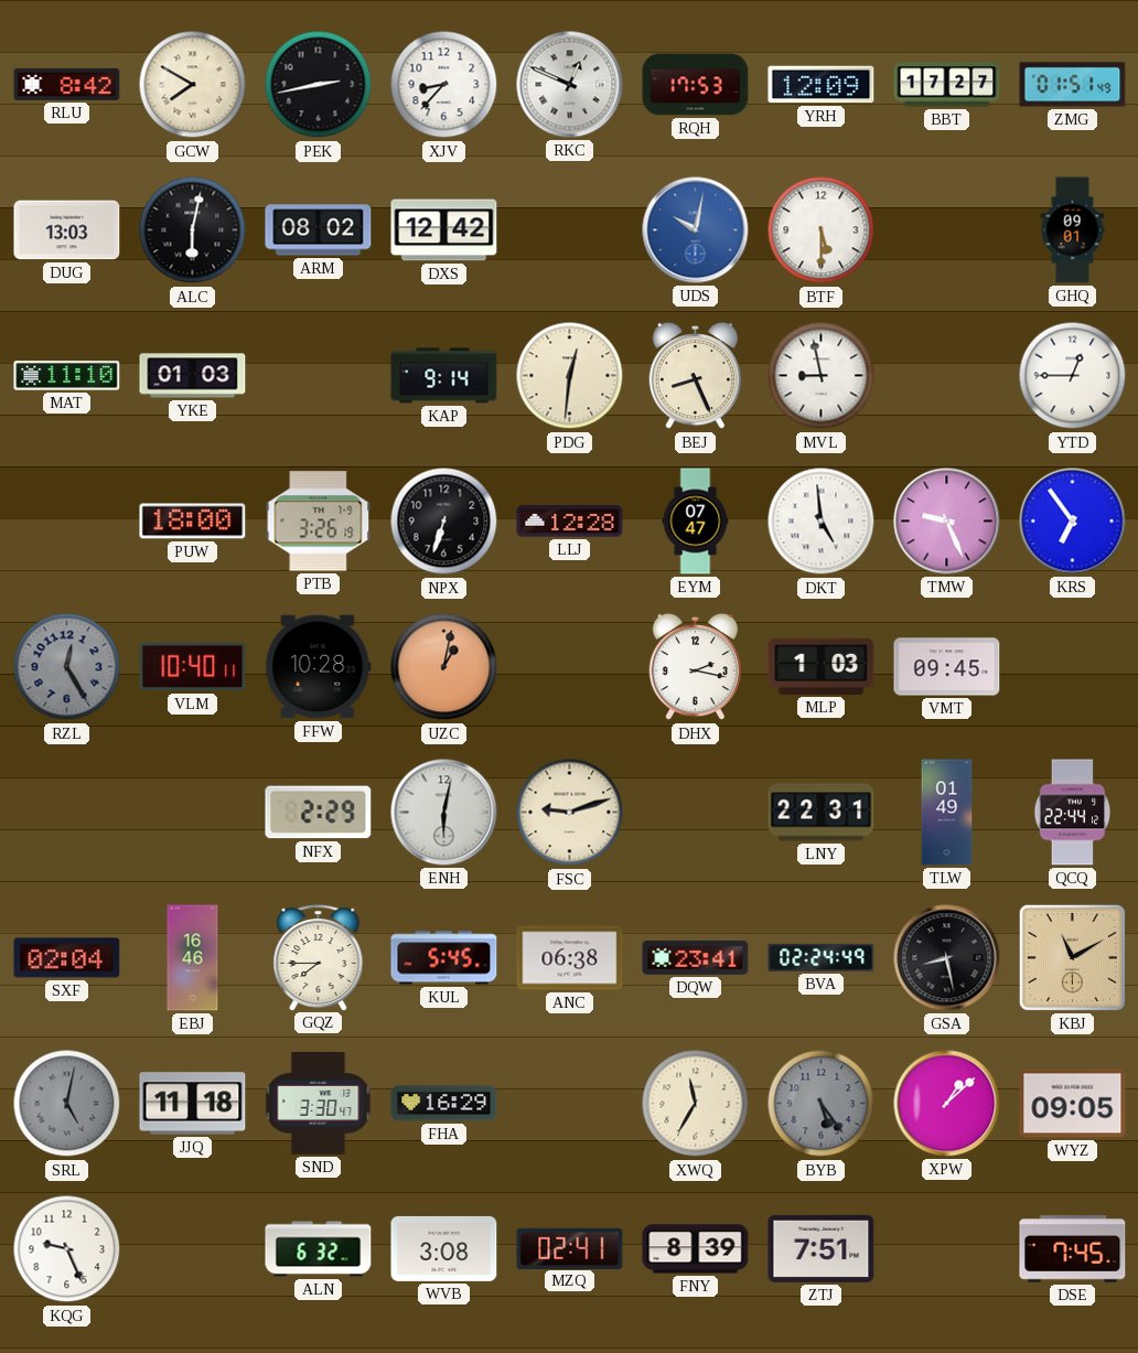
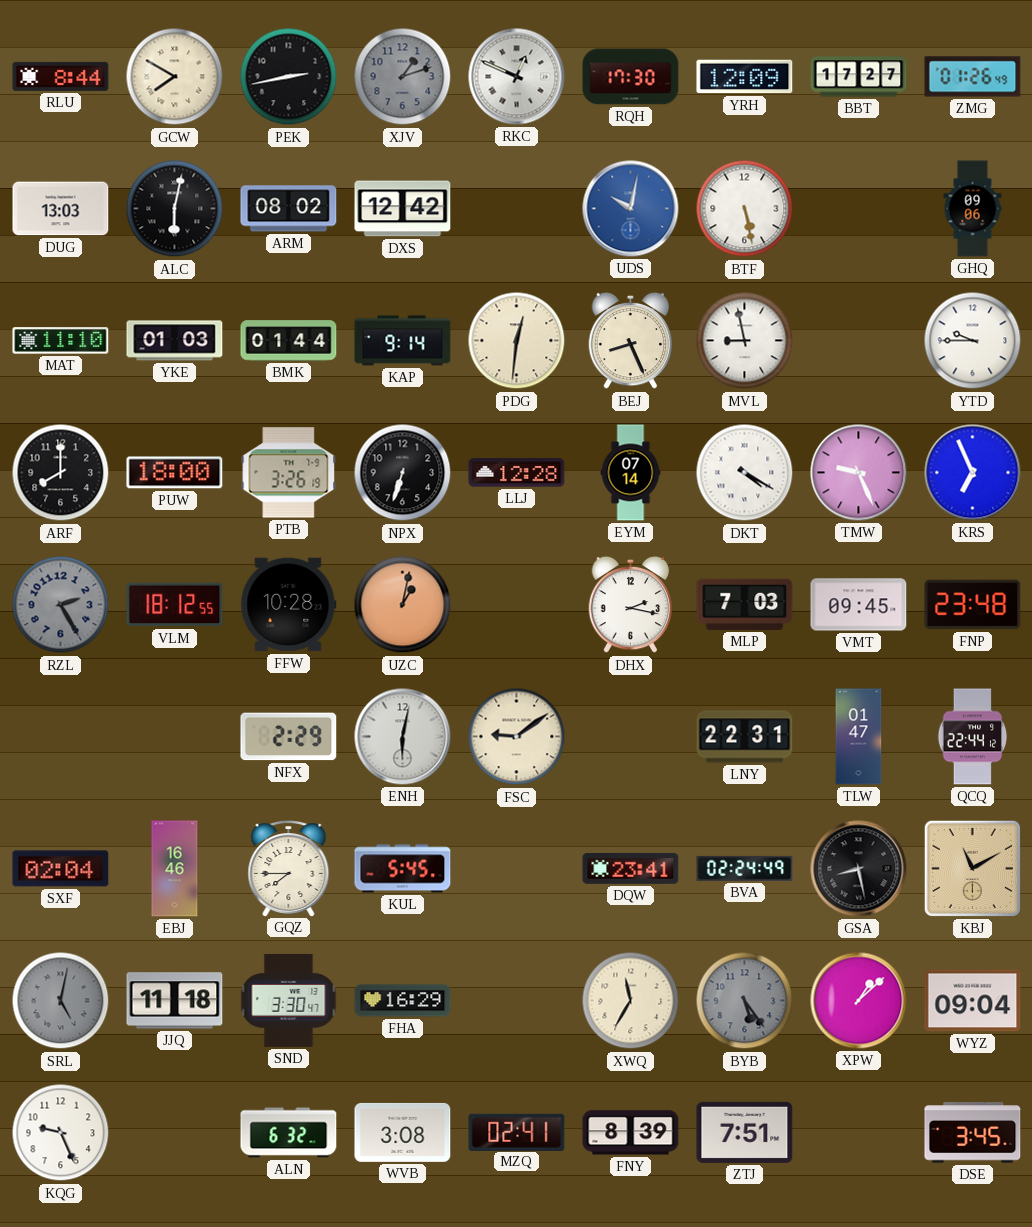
RLU: 8:42 -> 8:44 (61, 76)
XJV: 8:37 -> 1:12 (403, 77)
XJV dial: white -> grey (403, 77)
RQH: 17:53 -> 17:30 (631, 77)
ZMG: 01:51 -> 01:26 (973, 77)
BTF: 5:30 -> 5:28 (745, 209)
GHQ: 09:01 -> 09:06 (973, 209)
BMK: none -> 01:44 (289, 341)
YTD: 12:45 -> 9:45 (973, 341)
ARF: none -> 8:00 (61, 473)
EYM: 07:47 -> 07:14 (631, 473)
DKT: 4:59 -> 4:20 (745, 473)
KRS: 6:54 -> 6:56 (973, 473)
RZL: 12:25 -> 2:25 (61, 605)
VLM: 10:40 -> 18:12 (175, 605)
MLP: 1:03 -> 7:03 (745, 604)
FNP: none -> 23:48 (973, 605)
FSC: 9:12 -> 9:09 (517, 737)
TLW: 01:49 -> 01:47 (859, 737)
ANC: 06:38 -> none (570, 958)
WYZ: 09:05 -> 09:04 (973, 1001)
DSE: 7:45 -> 3:45 (973, 1133)
